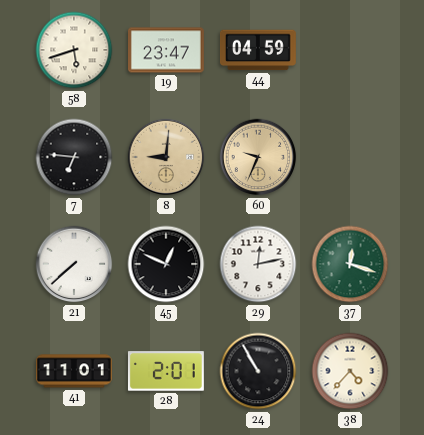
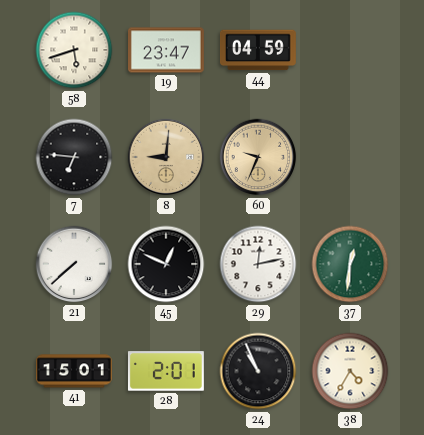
37: 12:18 -> 12:31 (350, 264)
41: 11:01 -> 15:01 (75, 371)
24: 10:55 -> 10:56 (258, 371)
38: 4:37 -> 4:35 (350, 371)
